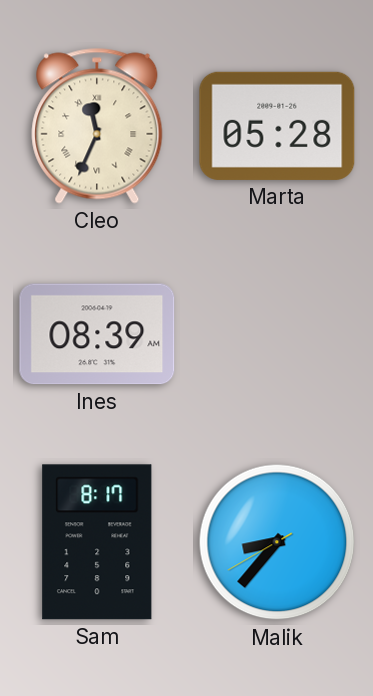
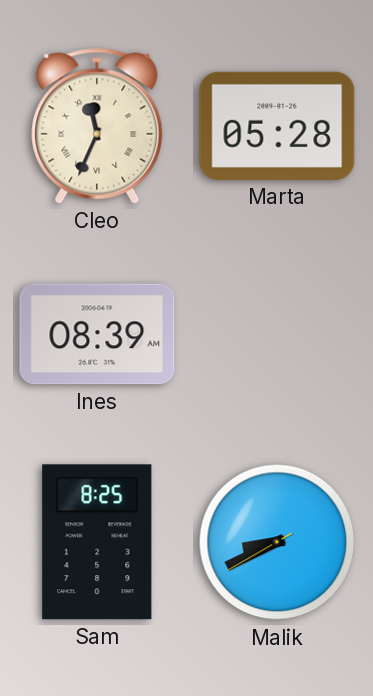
Sam: 8:17 -> 8:25 (97, 542)
Malik: 8:36 -> 8:40 (277, 542)
